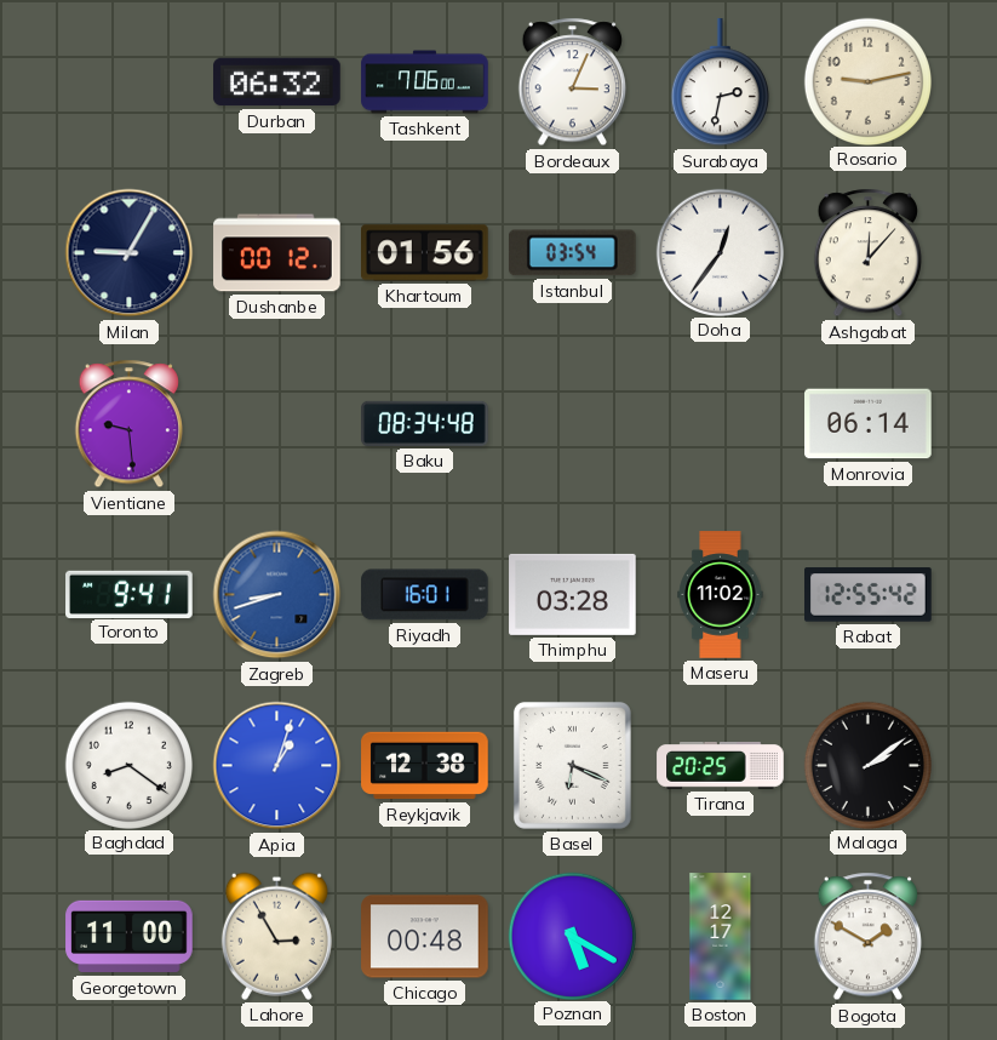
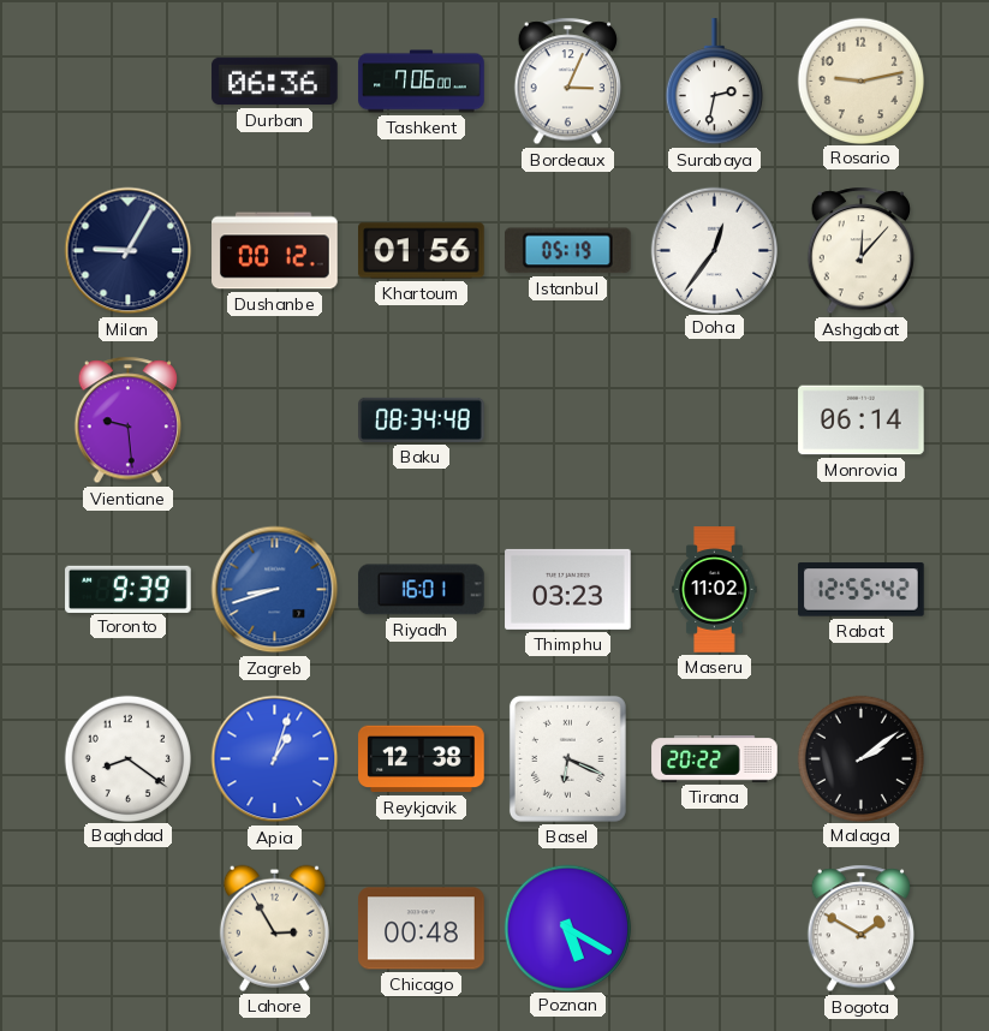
Durban: 06:32 -> 06:36 (275, 82)
Istanbul: 03:54 -> 05:19 (567, 251)
Toronto: 9:41 -> 9:39 (129, 589)
Thimphu: 03:28 -> 03:23 (568, 589)
Tirana: 20:25 -> 20:22 (715, 759)
Georgetown: 11:00 -> none (130, 937)
Boston: 12:17 -> none (721, 937)
